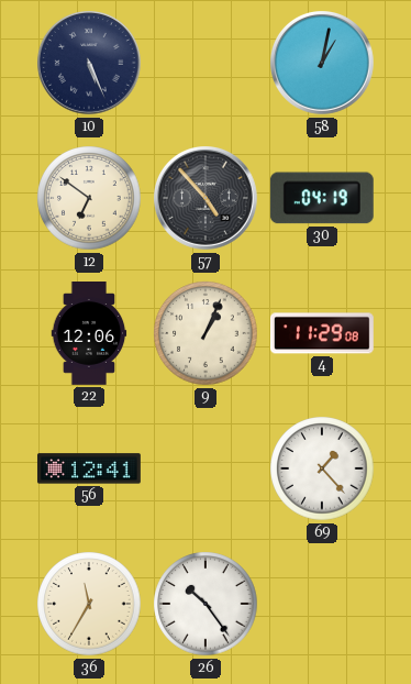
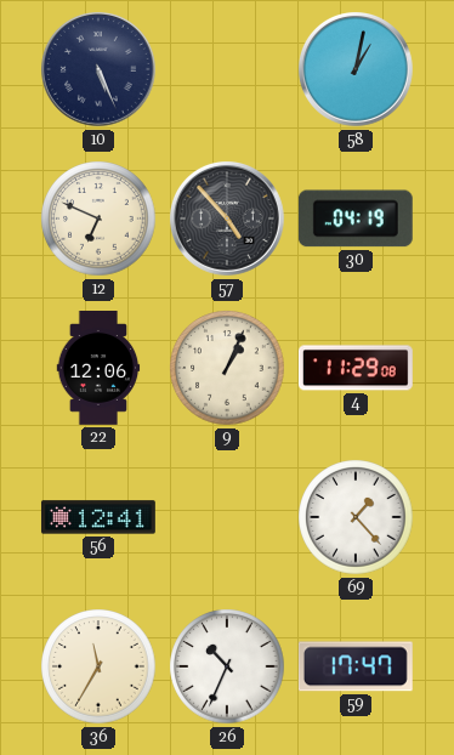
12: 6:51 -> 6:49 (98, 218)
26: 10:24 -> 10:34 (227, 666)
59: none -> 17:47 (356, 666)
